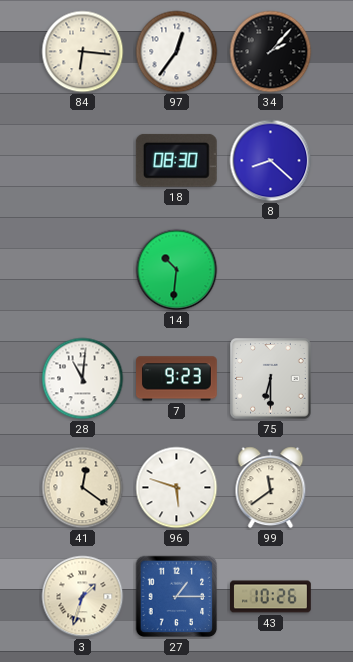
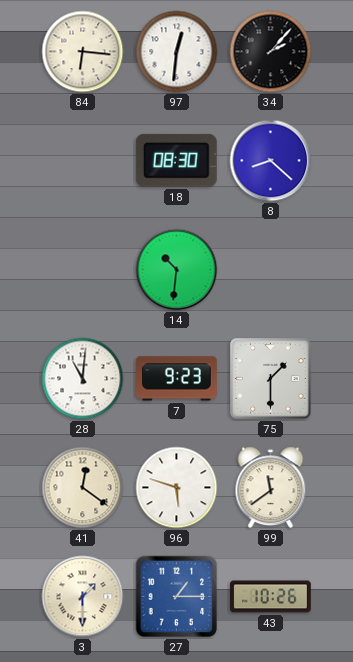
97: 12:36 -> 12:31 (177, 52)
75: 6:30 -> 1:30 (271, 379)
3: 1:33 -> 1:30 (83, 597)
